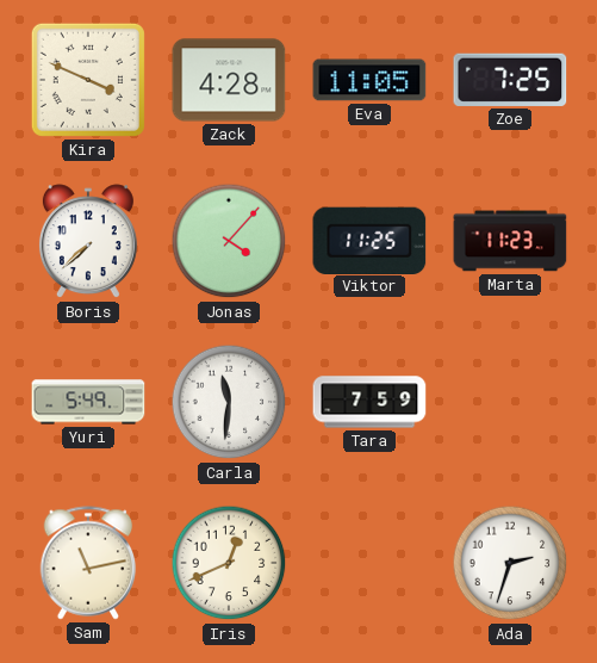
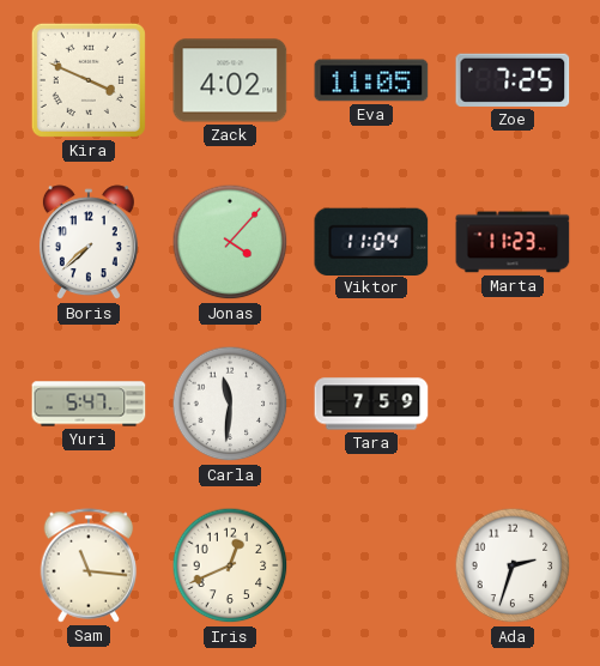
Zack: 4:28 -> 4:02 (230, 80)
Viktor: 11:25 -> 11:04 (371, 241)
Yuri: 5:49 -> 5:47 (89, 404)
Sam: 11:13 -> 11:16 (89, 565)
